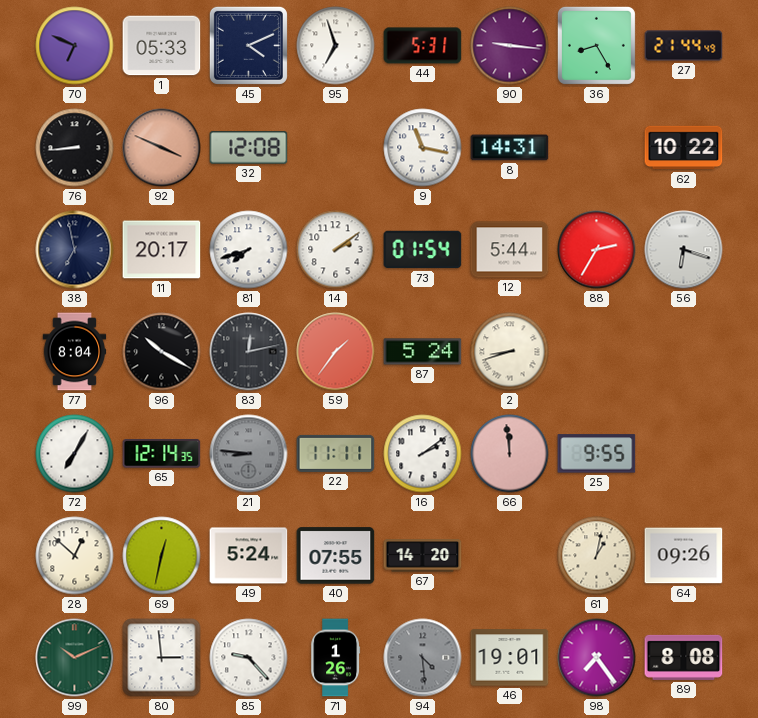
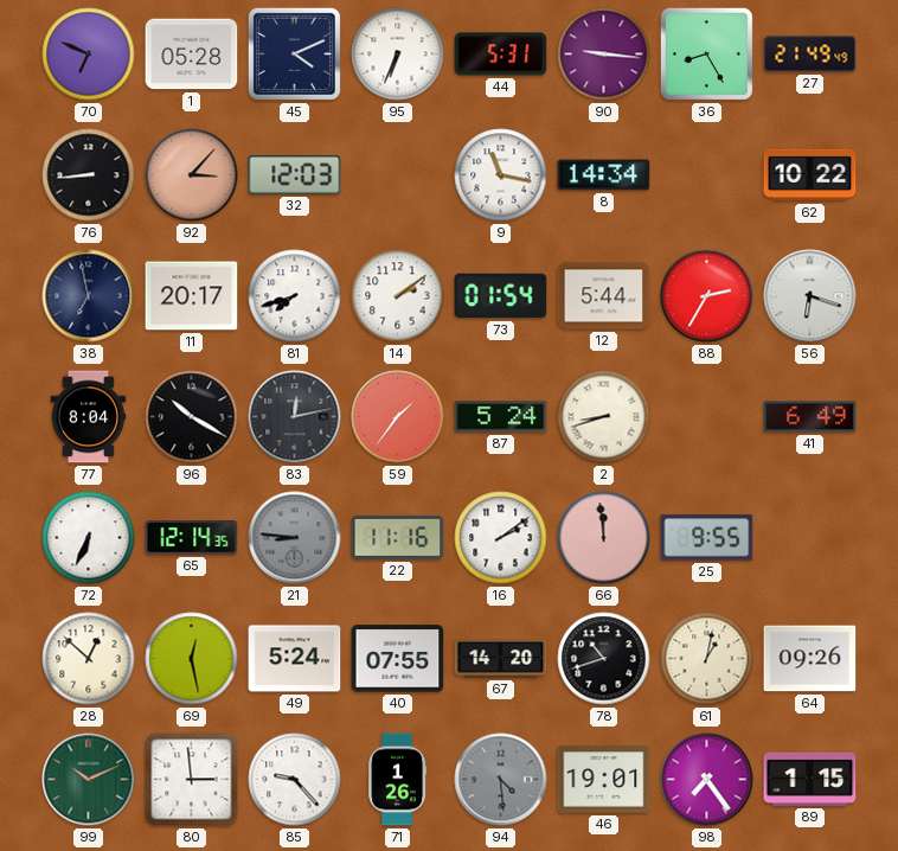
1: 05:33 -> 05:28 (192, 55)
95: 6:57 -> 6:34 (398, 55)
27: 21:44 -> 21:49 (810, 55)
92: 3:49 -> 3:07 (192, 175)
32: 12:08 -> 12:03 (295, 175)
8: 14:31 -> 14:34 (604, 175)
41: none -> 6:49 (810, 417)
72: 7:05 -> 6:34 (89, 538)
22: 11:11 -> 11:16 (398, 537)
69: 12:32 -> 12:28 (192, 659)
78: none -> 10:42 (604, 659)
89: 8:08 -> 1:15 (810, 779)
